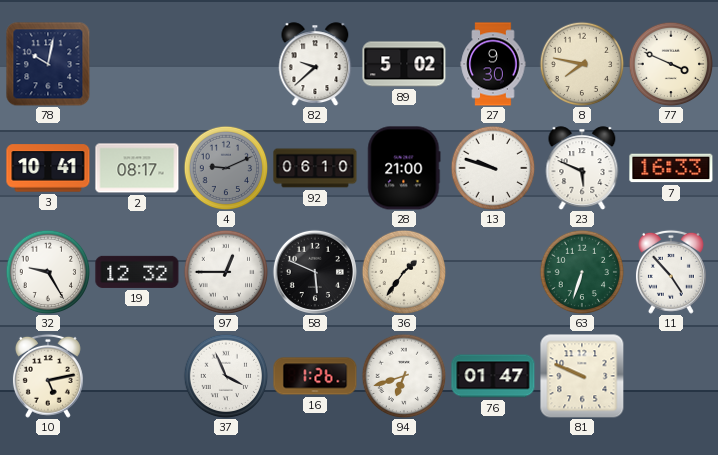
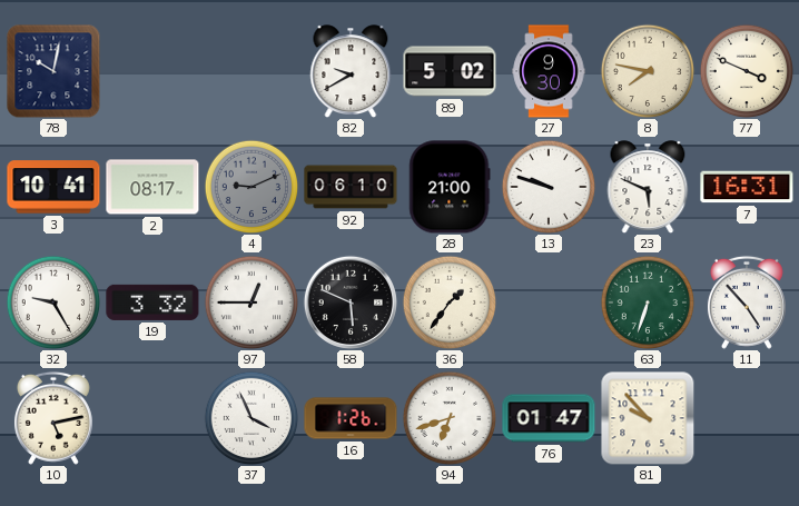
82: 9:38 -> 9:40 (351, 71)
7: 16:33 -> 16:31 (747, 187)
19: 12:32 -> 3:32 (152, 302)
81: 9:49 -> 9:53 (648, 418)
